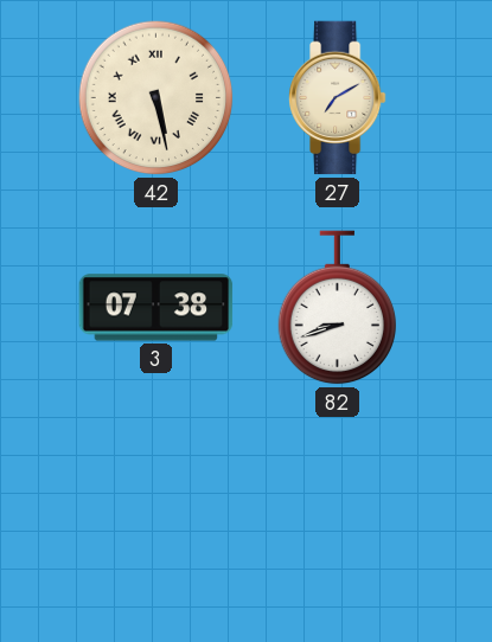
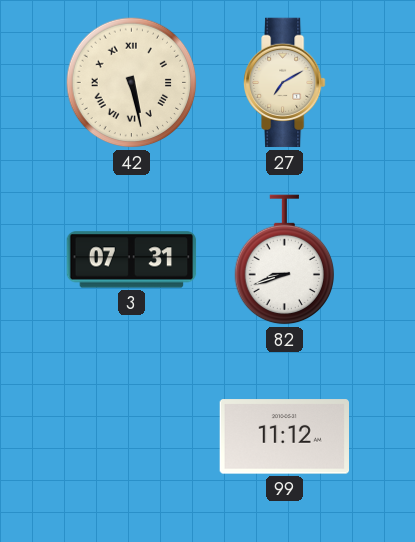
3: 07:38 -> 07:31 (132, 260)
99: none -> 11:12 (284, 437)
